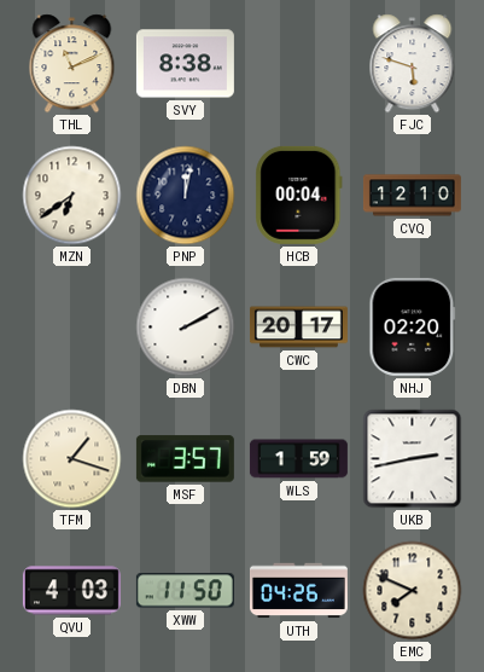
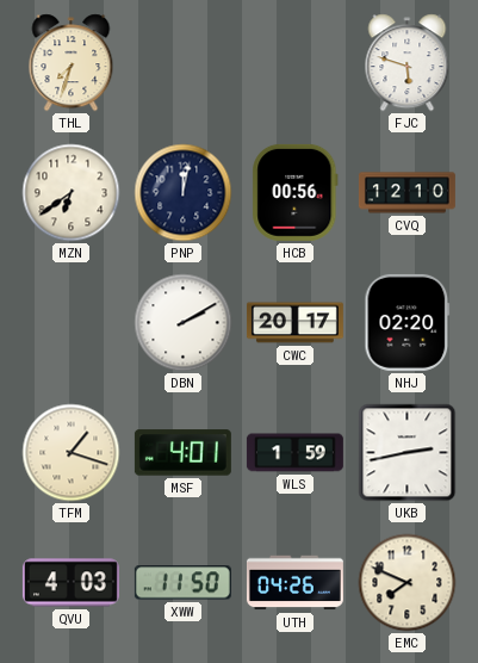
THL: 11:11 -> 7:33 (72, 63)
SVY: 8:38 -> none (185, 64)
HCB: 00:04 -> 00:56 (296, 192)
MSF: 3:57 -> 4:01 (182, 453)
